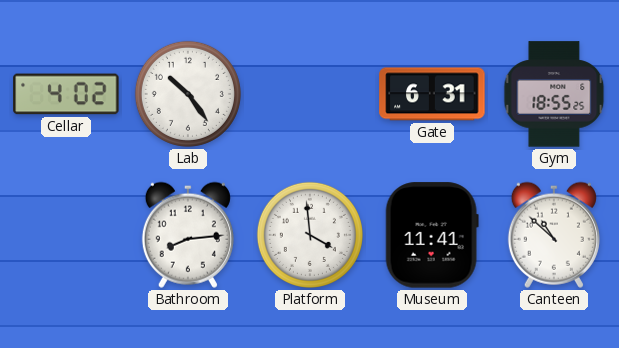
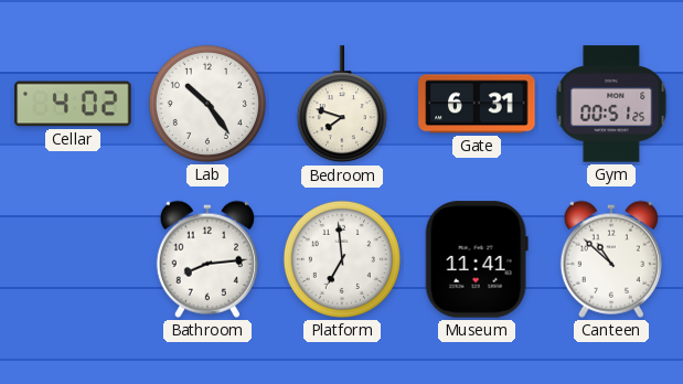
Bedroom: none -> 7:48 (342, 105)
Gym: 18:55 -> 00:51 (611, 104)
Platform: 3:59 -> 6:59 (342, 259)
